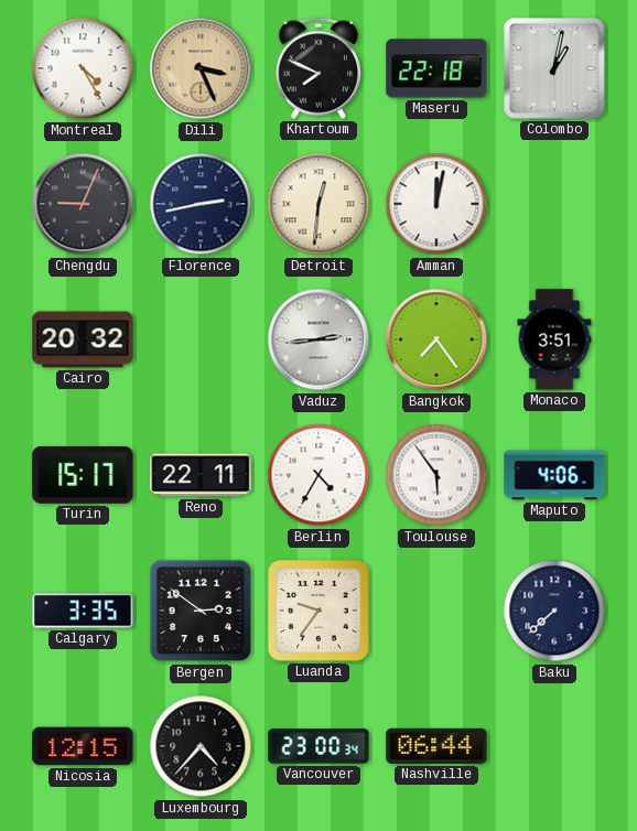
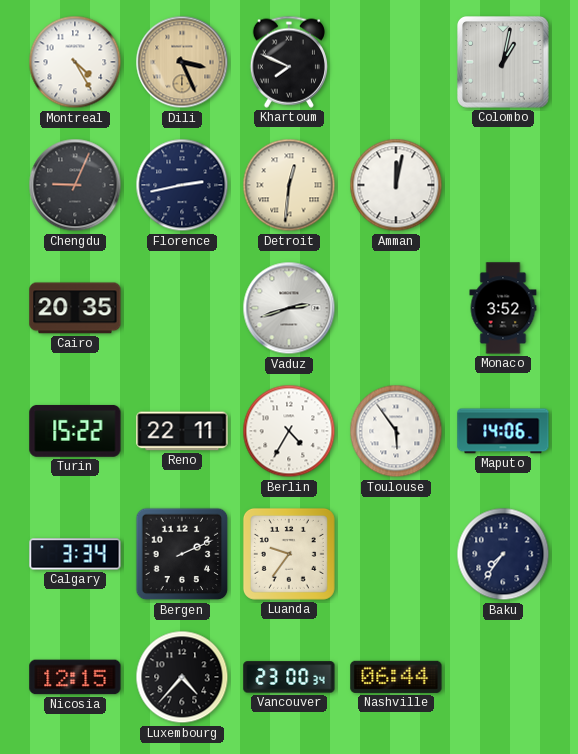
Maseru: 22:18 -> none (436, 68)
Cairo: 20:32 -> 20:35 (75, 308)
Vaduz: 2:44 -> 2:42 (289, 308)
Bangkok: 7:24 -> none (436, 339)
Monaco: 3:51 -> 3:52 (503, 308)
Turin: 15:17 -> 15:22 (75, 431)
Maputo: 4:06 -> 14:06 (503, 431)
Calgary: 3:35 -> 3:34 (75, 554)
Bergen: 2:51 -> 2:11 (182, 554)
Baku: 7:38 -> 7:36 (503, 554)
